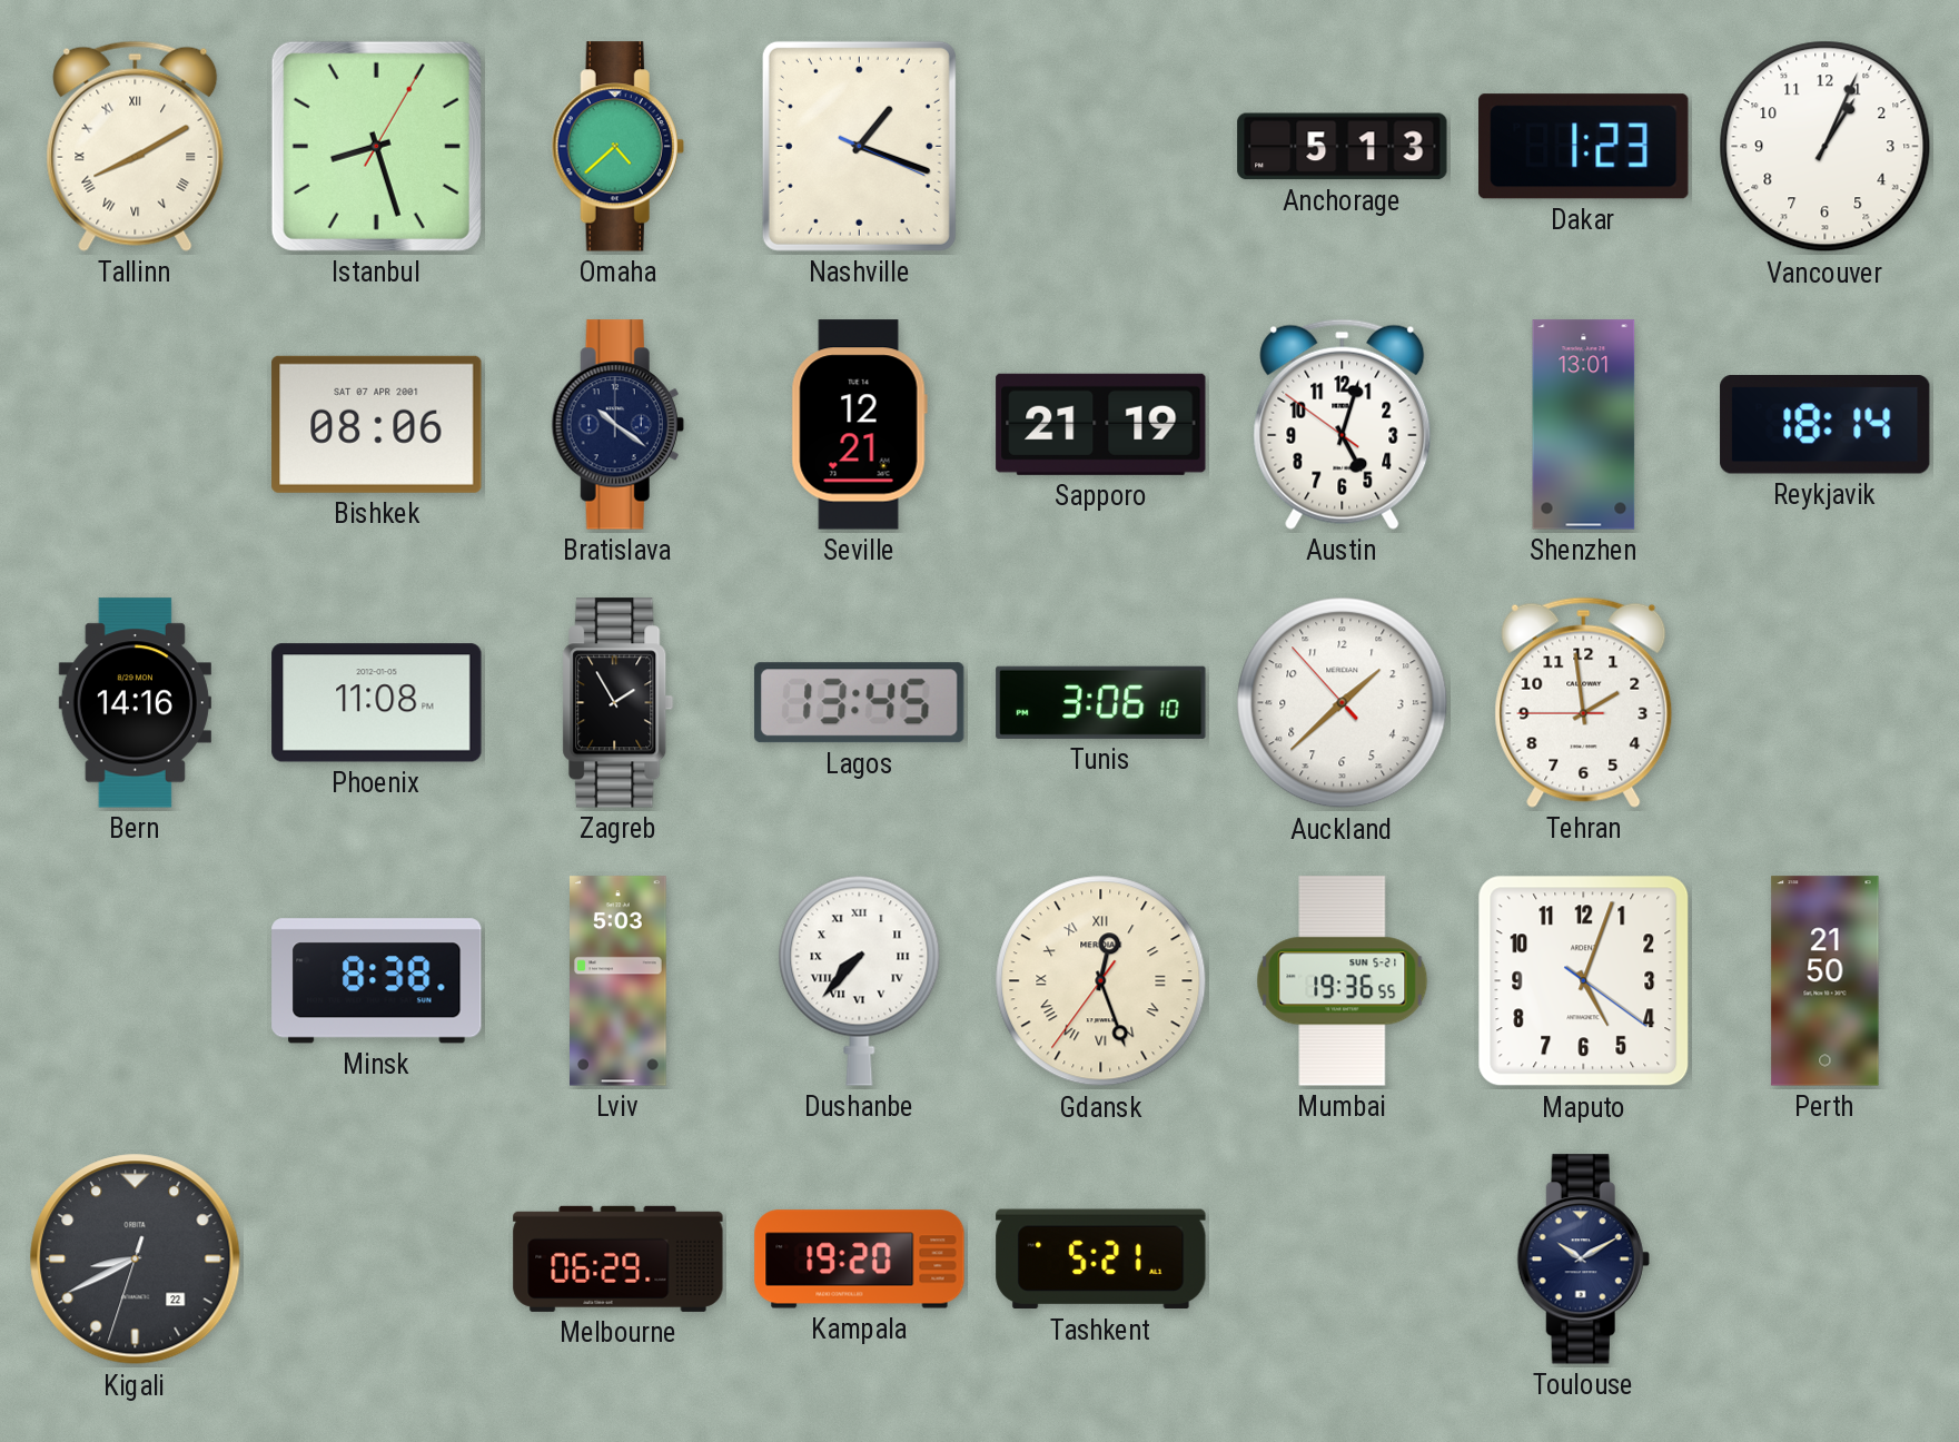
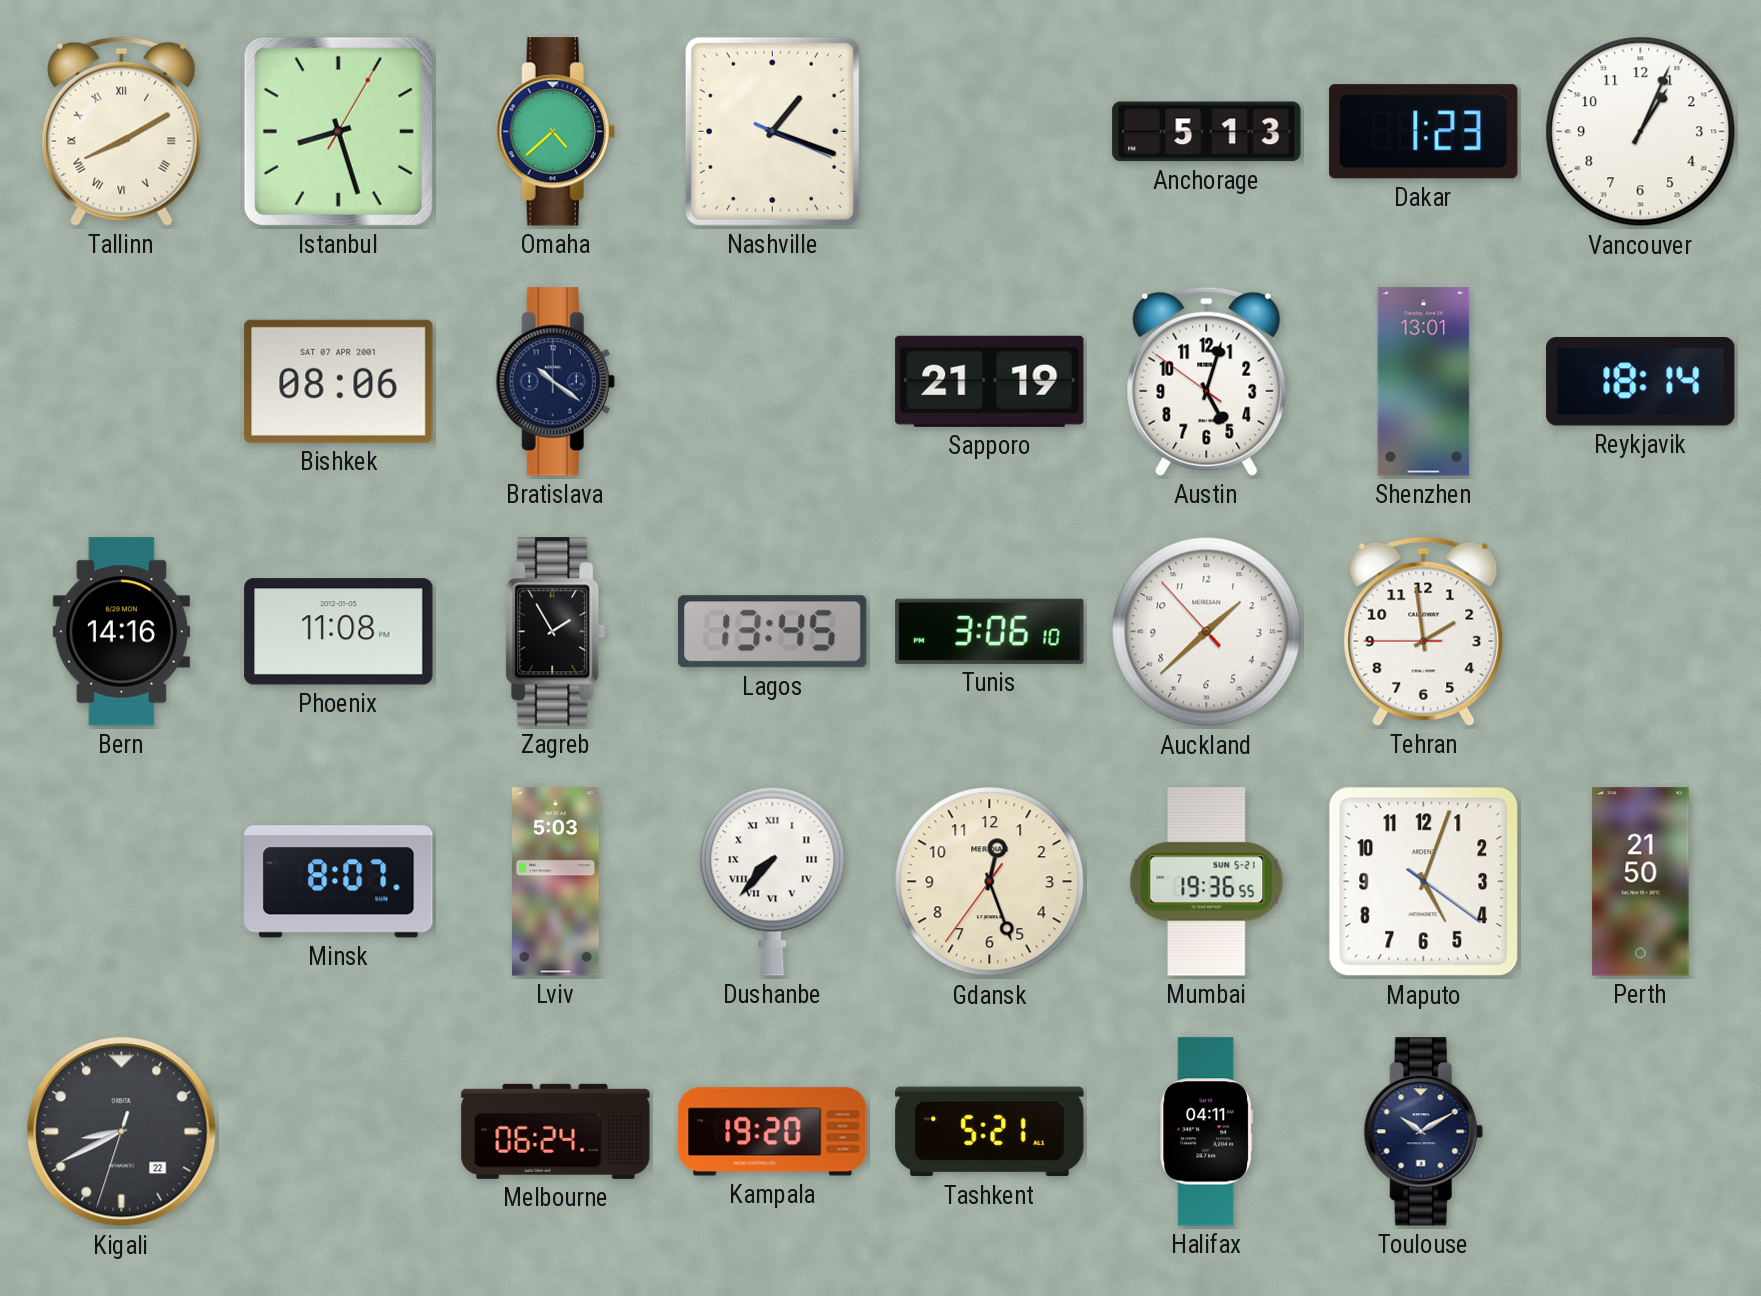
Seville: 12:21 -> none (859, 425)
Minsk: 8:38 -> 8:07 (339, 882)
Gdansk numerals: Roman -> Arabic (990, 882)
Melbourne: 06:29 -> 06:24 (556, 1131)
Halifax: none -> 04:11 (1207, 1132)
